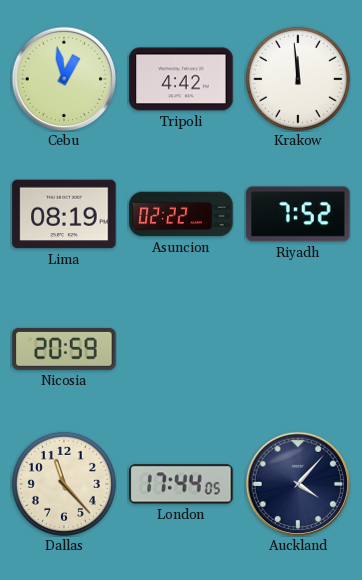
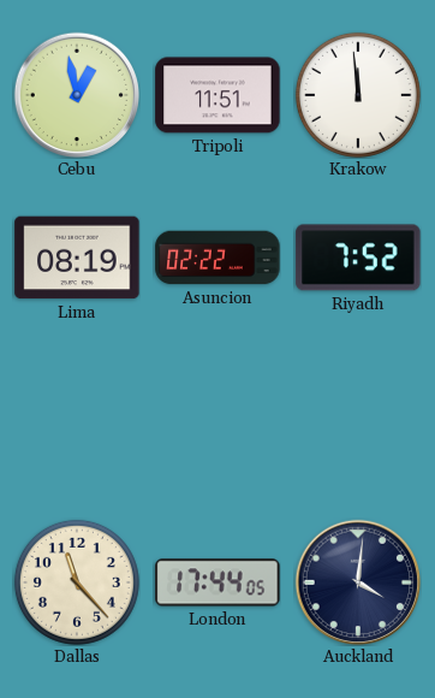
Tripoli: 4:42 -> 11:51 (218, 95)
Nicosia: 20:59 -> none (64, 349)
Auckland: 4:07 -> 4:01 (358, 582)
